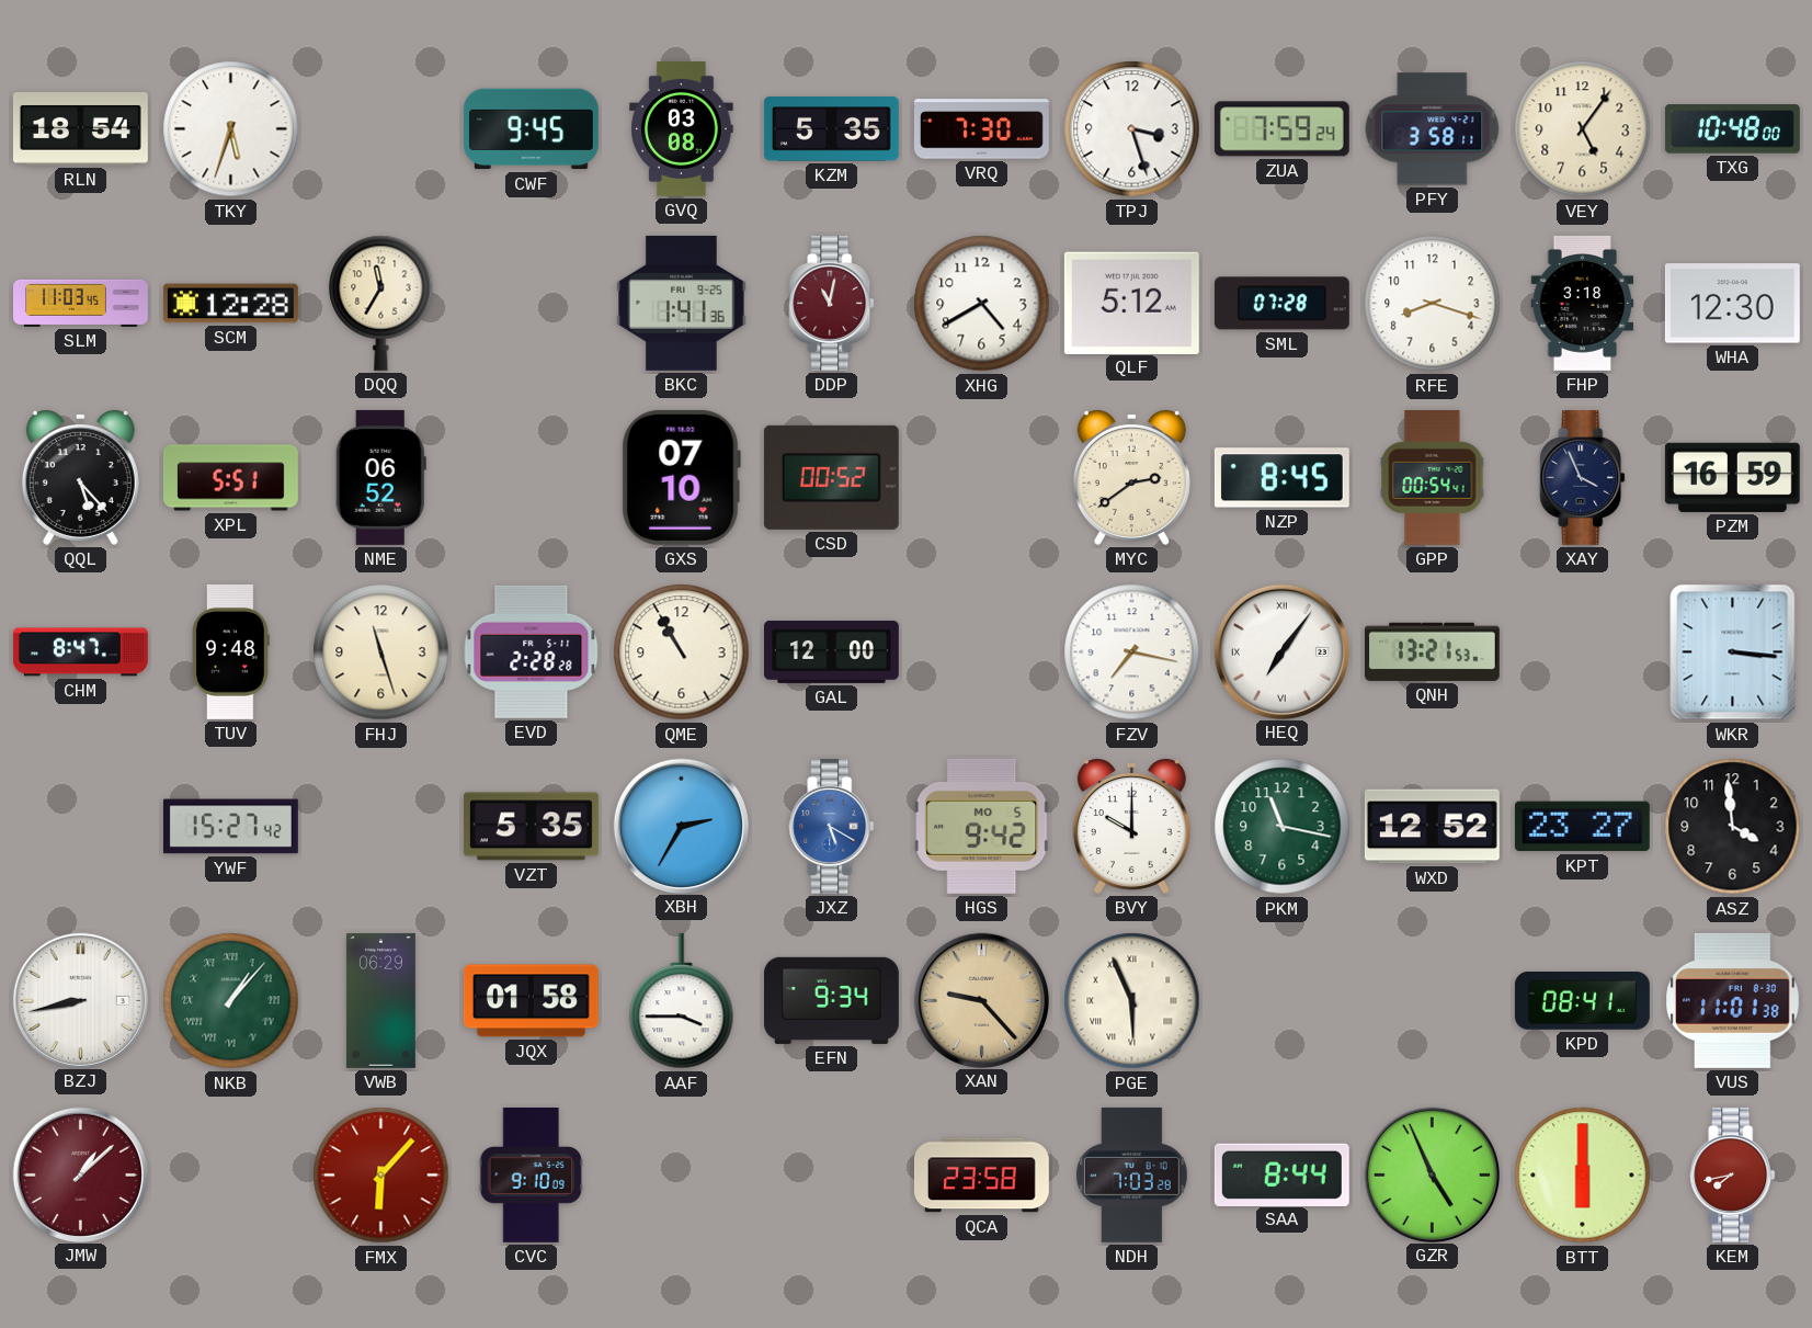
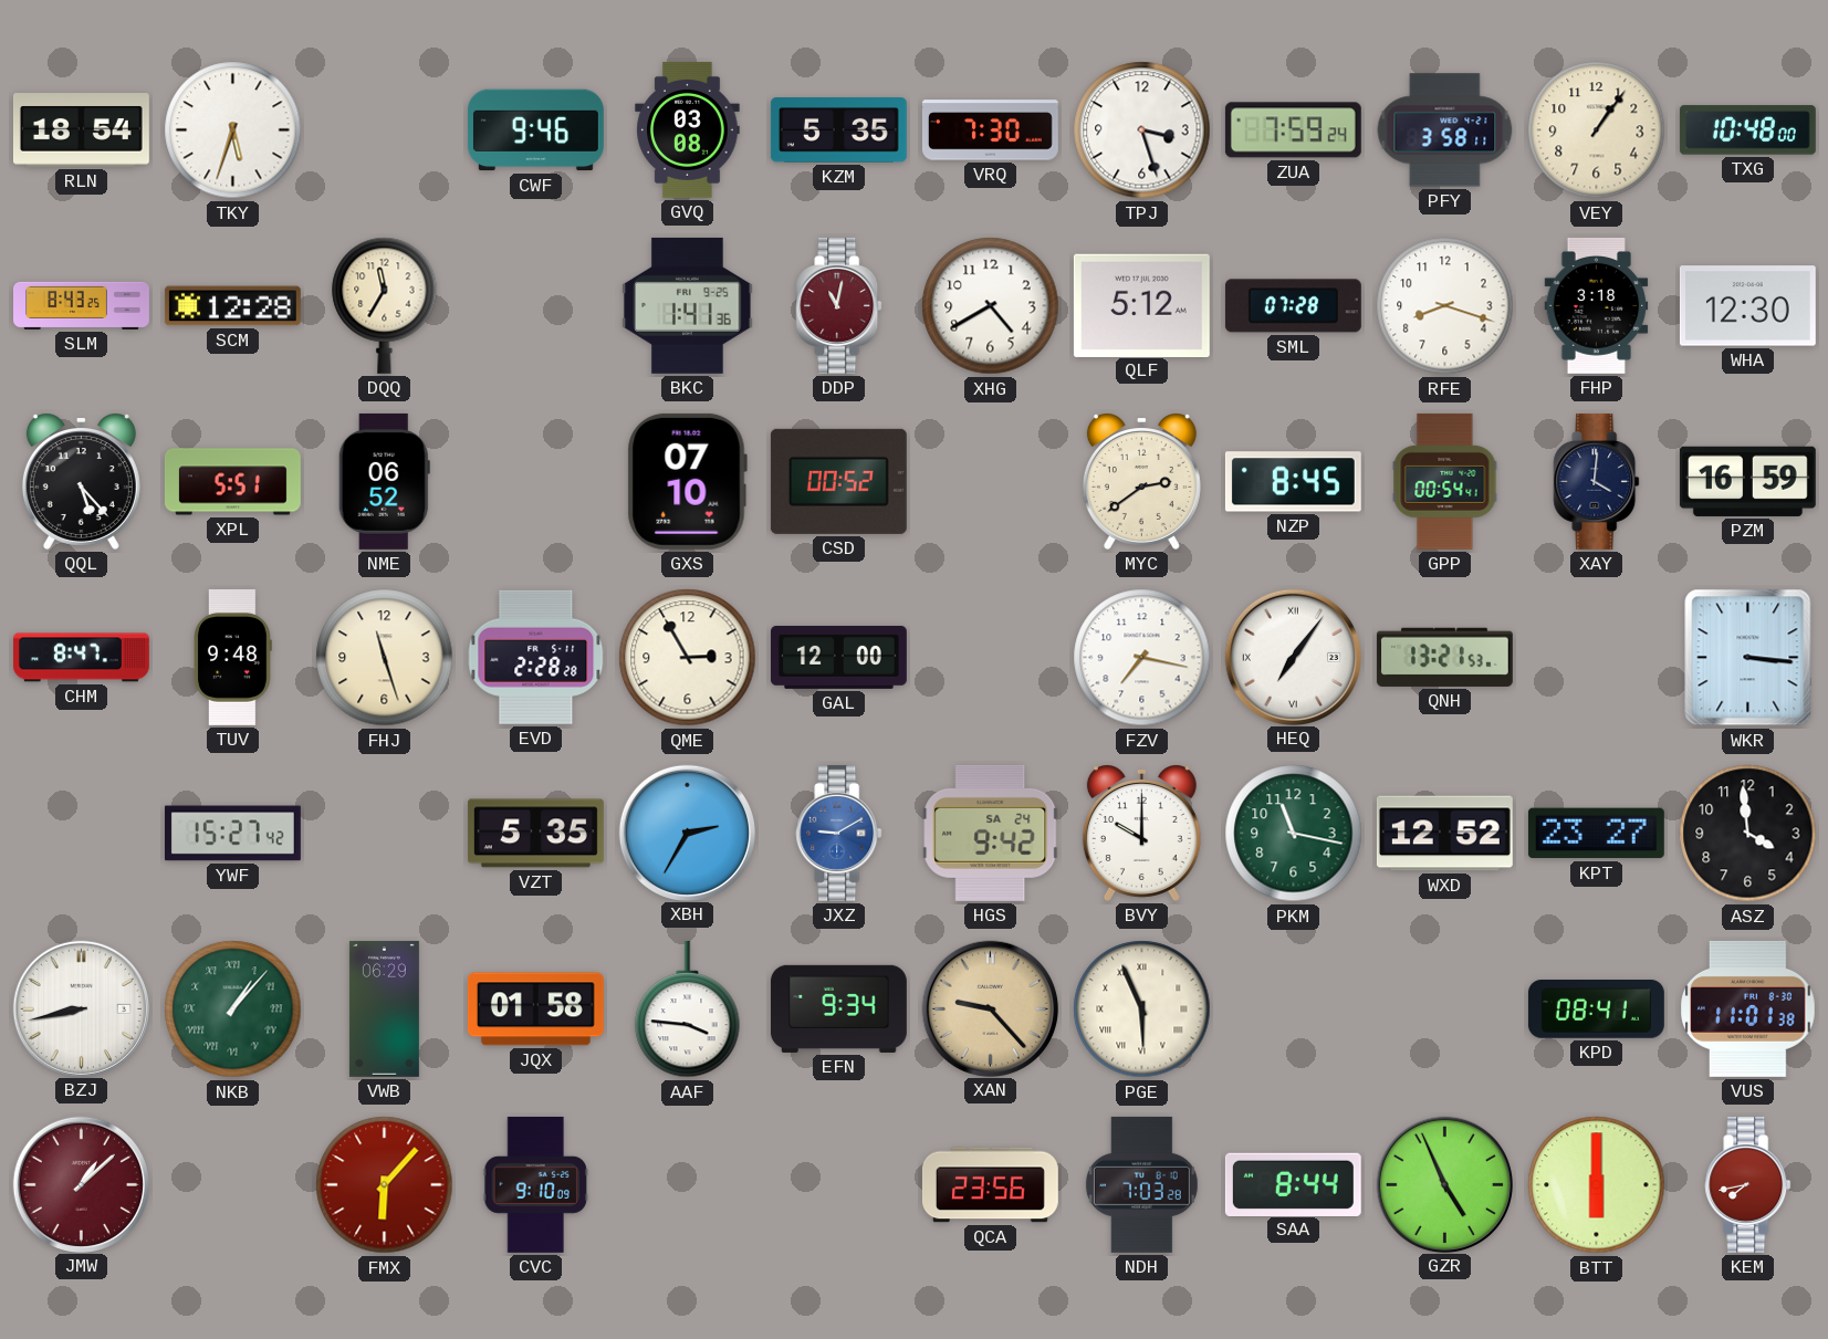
CWF: 9:45 -> 9:46 (535, 130)
VEY: 5:06 -> 1:06 (1597, 130)
SLM: 11:03 -> 8:43 (82, 305)
XAY: 3:56 -> 4:01 (1597, 481)
QME: 10:55 -> 2:55 (688, 658)
JXZ: 5:20 -> 9:10 (839, 833)
HGS date: MO 5 -> SA 24 (991, 833)
AAF: 3:45 -> 3:46 (688, 1010)
QCA: 23:58 -> 23:56 (990, 1185)
